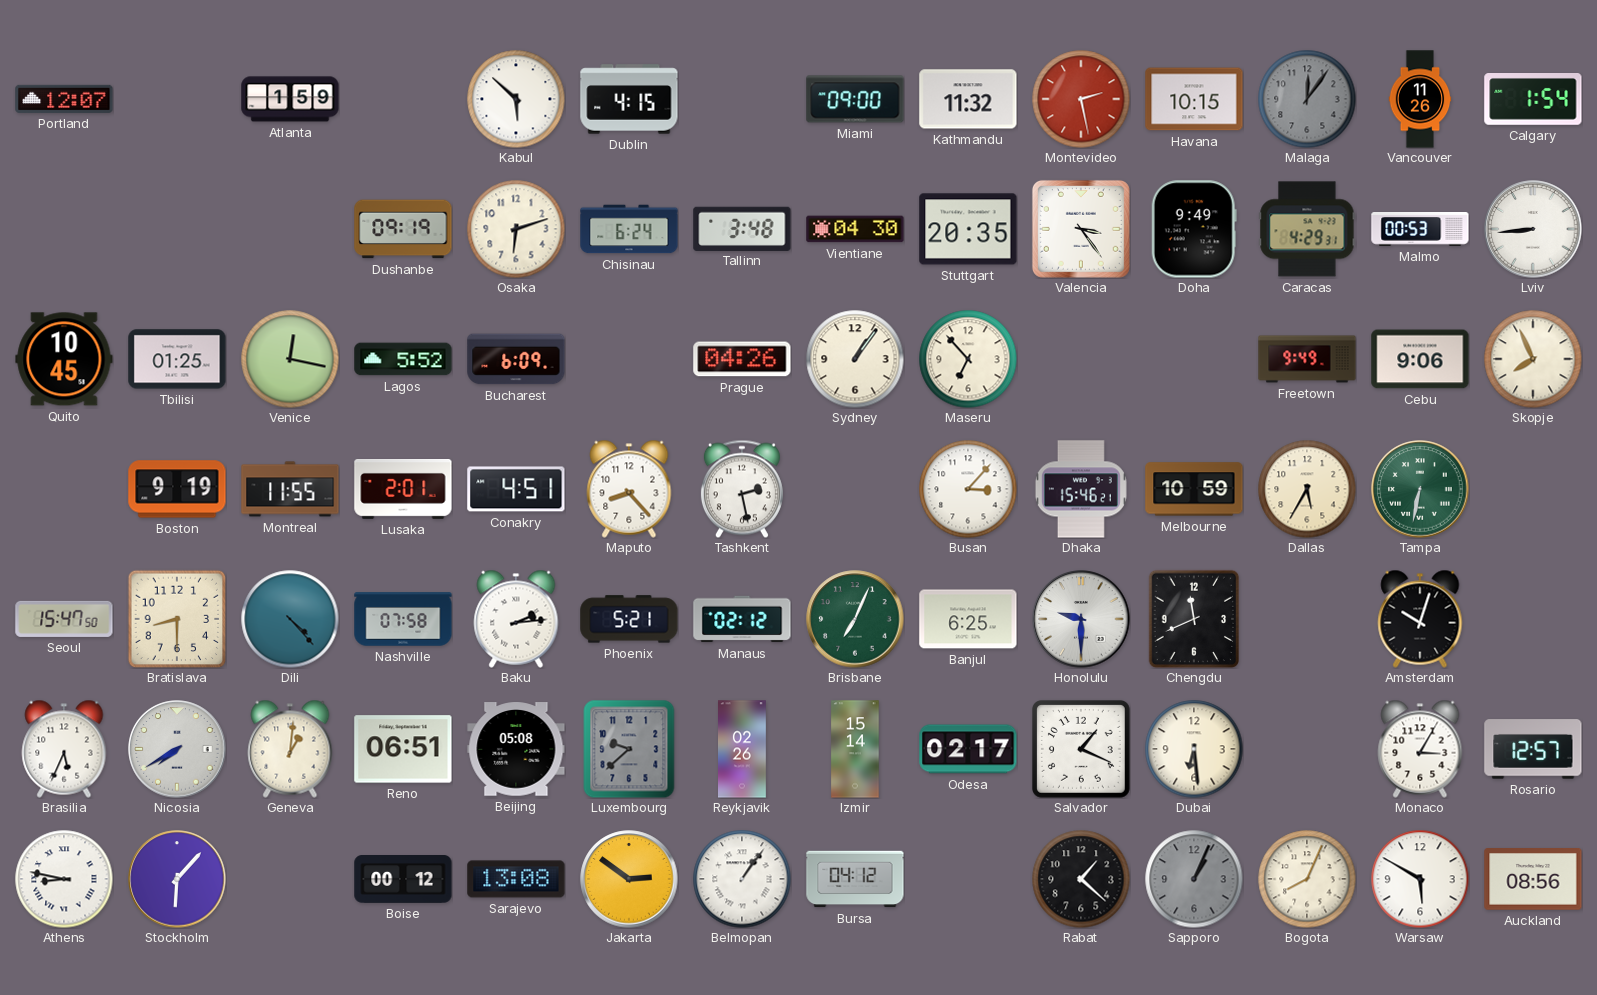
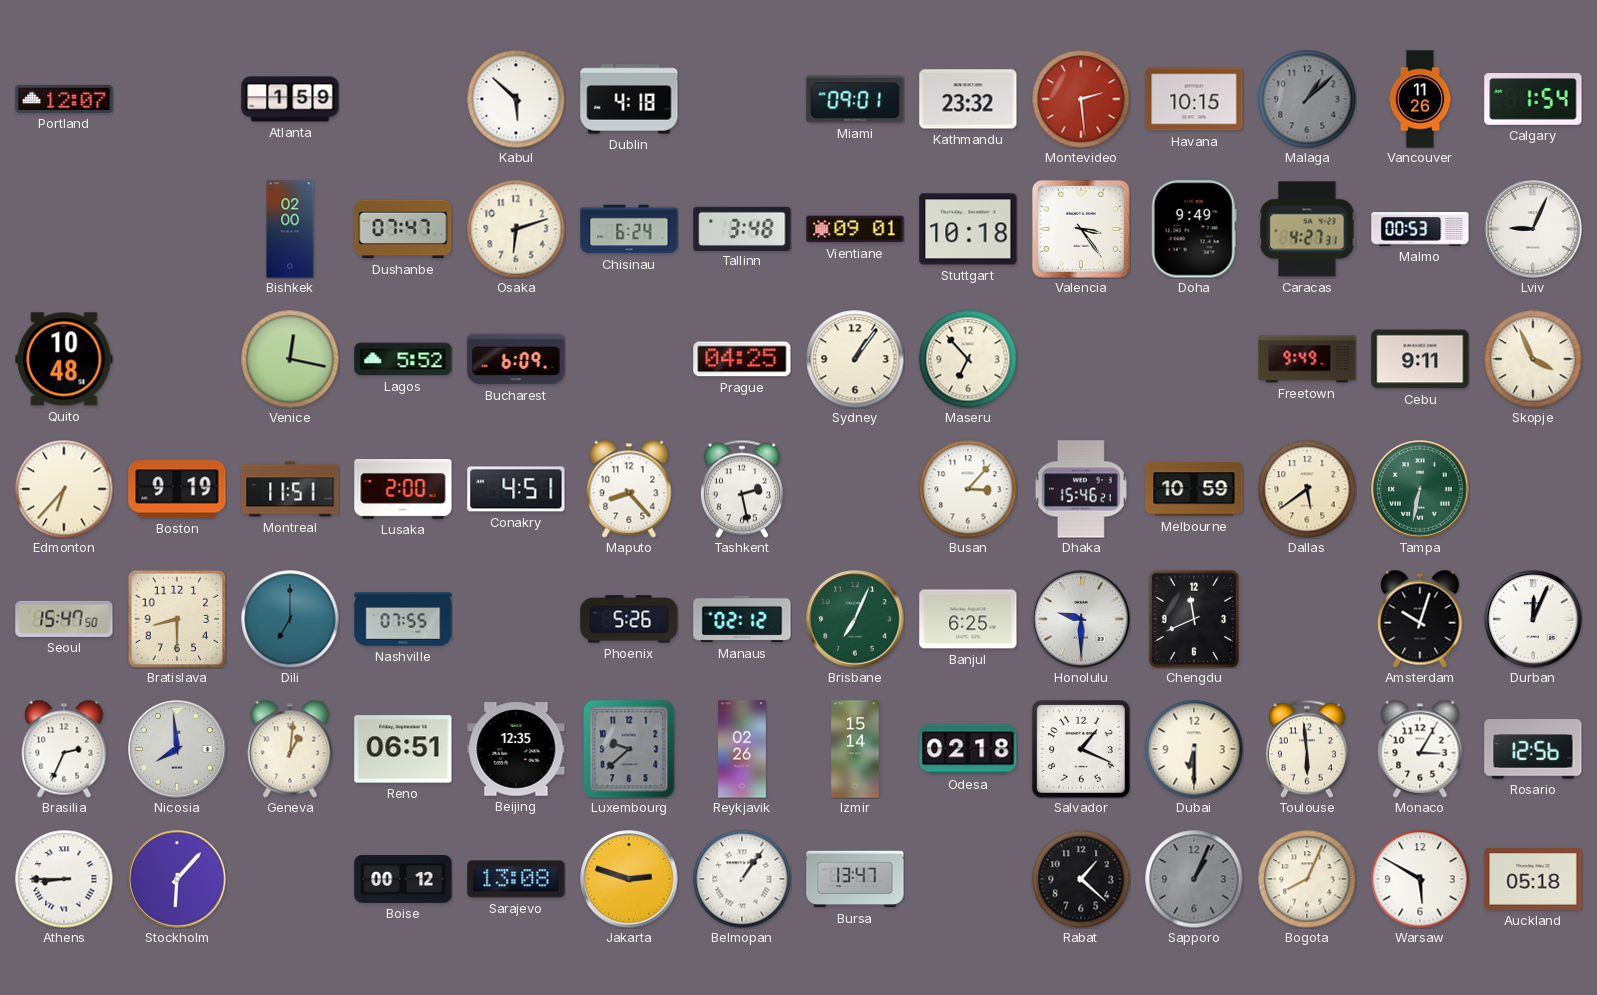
Dublin: 4:15 -> 4:18 (629, 99)
Miami: 09:00 -> 09:01 (855, 99)
Kathmandu: 11:32 -> 23:32 (968, 99)
Montevideo: 2:28 -> 2:29 (1081, 99)
Malaga: 12:06 -> 1:08 (1307, 99)
Bishkek: none -> 02:00 (290, 229)
Dushanbe: 09:19 -> 07:47 (403, 229)
Vientiane: 04:30 -> 09:01 (855, 229)
Stuttgart: 20:35 -> 10:18 (968, 229)
Caracas: 4:29 -> 4:27 (1307, 229)
Lviv: 8:44 -> 9:04 (1533, 229)
Quito: 10:45 -> 10:48 (64, 359)
Tbilisi: 01:25 -> none (177, 359)
Prague: 04:26 -> 04:25 (742, 359)
Cebu: 9:06 -> 9:11 (1420, 359)
Skopje: 7:56 -> 3:56 (1533, 359)
Edmonton: none -> 6:37 (64, 489)
Montreal: 11:55 -> 11:51 (290, 489)
Lusaka: 2:01 -> 2:00 (403, 490)
Dallas: 5:35 -> 5:39 (1307, 489)
Dili: 4:23 -> 7:00 (290, 619)
Nashville: 07:58 -> 07:55 (403, 619)
Baku: 2:14 -> none (516, 619)
Phoenix: 5:21 -> 5:26 (629, 619)
Durban: none -> 12:04 (1533, 619)
Brasilia: 5:34 -> 2:34 (64, 749)
Nicosia: 7:40 -> 7:59 (177, 749)
Beijing: 05:08 -> 12:35 (516, 749)
Odesa: 02:17 -> 02:18 (968, 749)
Dubai: 6:29 -> 6:30 (1194, 749)
Toulouse: none -> 5:59 (1307, 749)
Rosario: 12:57 -> 12:56 (1533, 749)
Athens: 8:47 -> 8:45 (64, 879)
Jakarta: 2:51 -> 2:48 (629, 879)
Bursa: 04:12 -> 13:47 (855, 879)
Auckland: 08:56 -> 05:18 (1533, 880)
